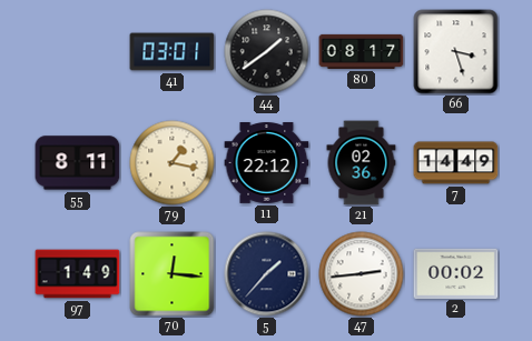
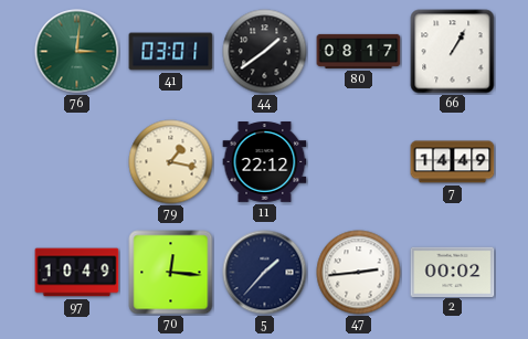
76: none -> 3:01 (77, 52)
66: 3:27 -> 1:05 (453, 52)
55: 8:11 -> none (78, 163)
21: 02:36 -> none (362, 163)
97: 1:49 -> 10:49 (77, 273)
